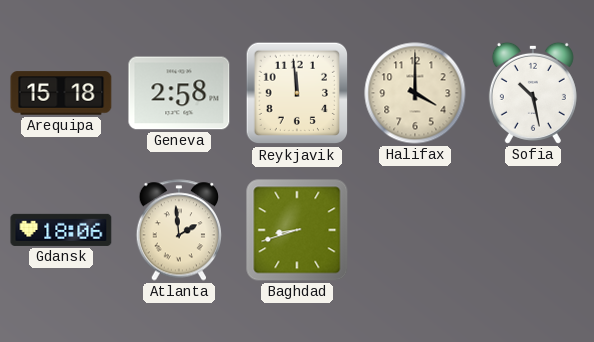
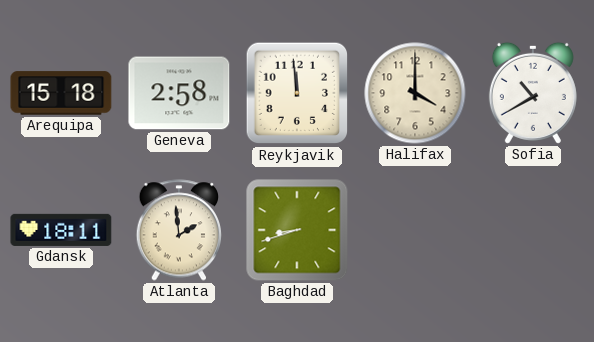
Sofia: 10:28 -> 10:40 (533, 93)
Gdansk: 18:06 -> 18:11 (61, 230)
